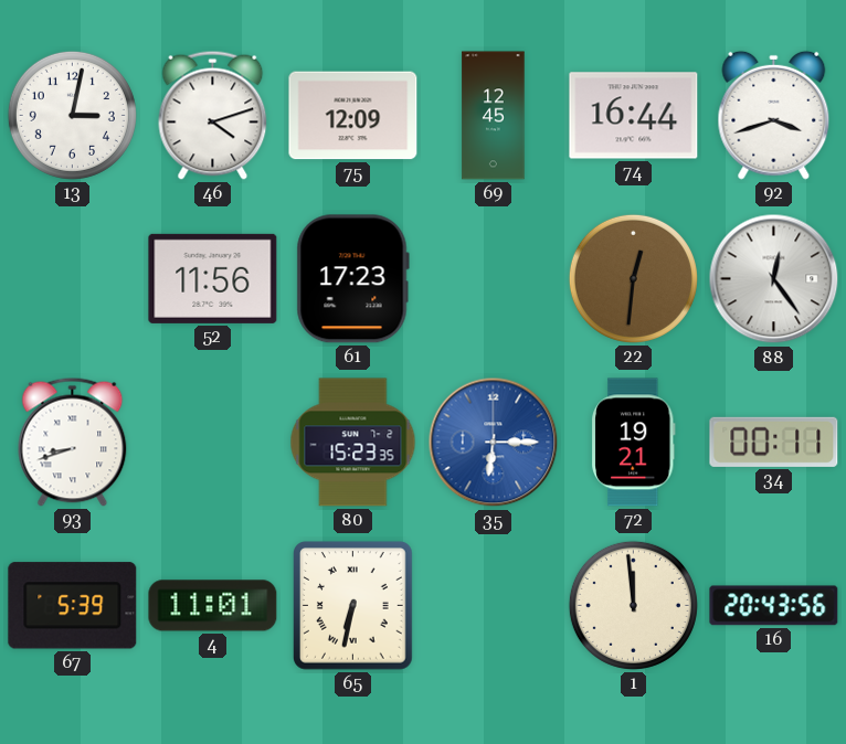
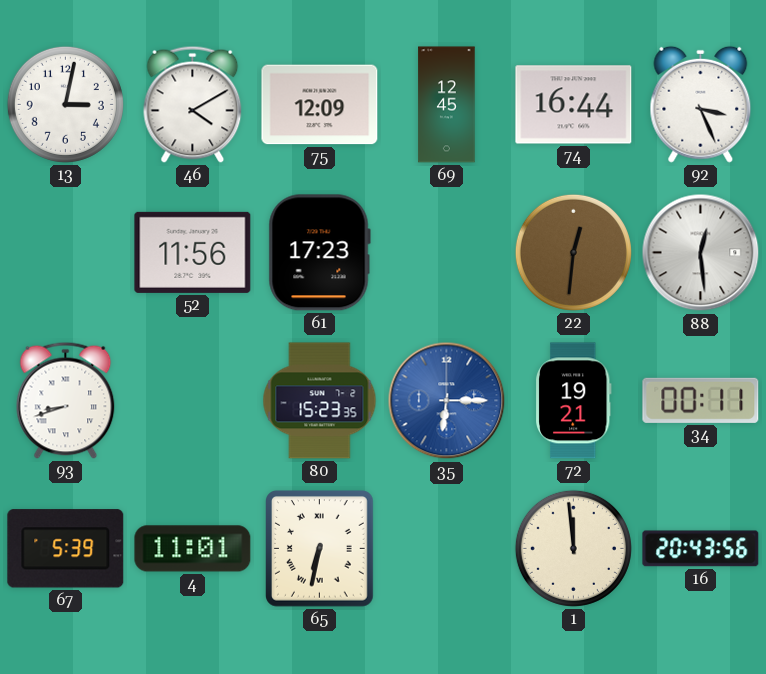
46: 4:12 -> 4:10 (193, 104)
92: 3:42 -> 3:26 (701, 104)
88: 12:24 -> 12:29 (701, 253)
